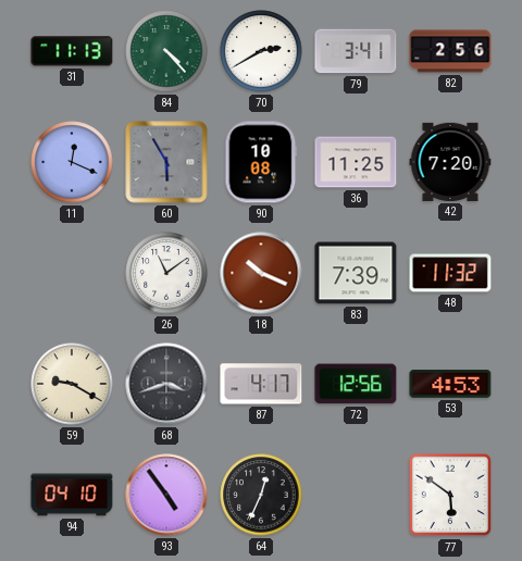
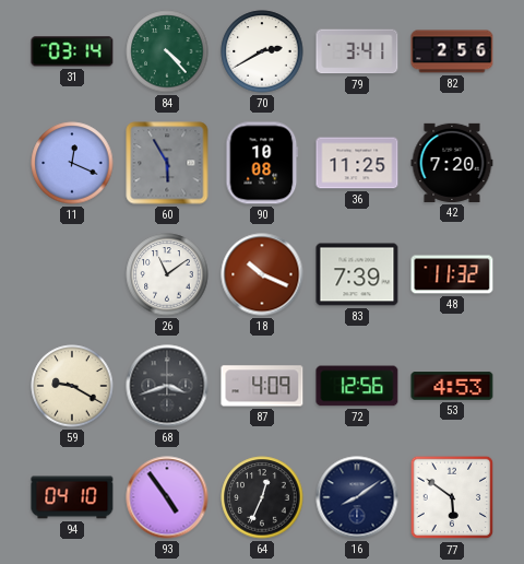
31: 11:13 -> 03:14 (72, 51)
87: 4:17 -> 4:09 (262, 386)
16: none -> 8:09 (357, 497)
